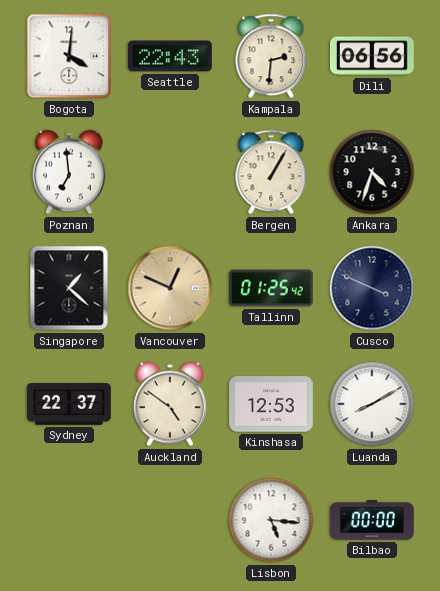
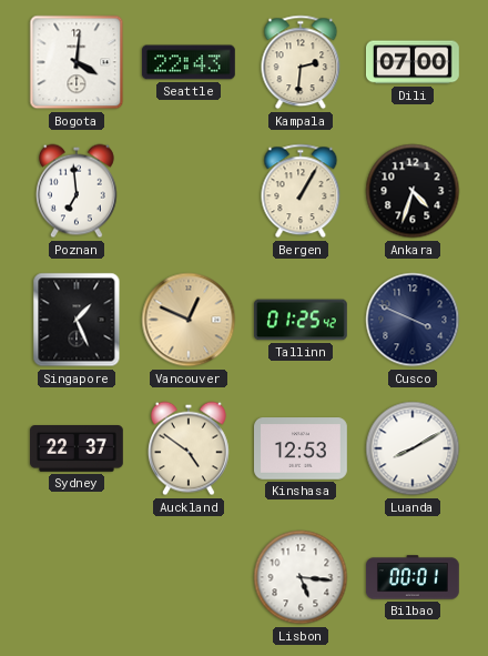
Dili: 06:56 -> 07:00 (414, 62)
Singapore: 1:22 -> 1:26 (77, 320)
Bilbao: 00:00 -> 00:01 (413, 577)
